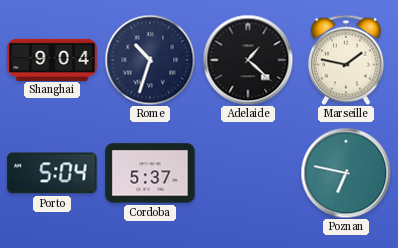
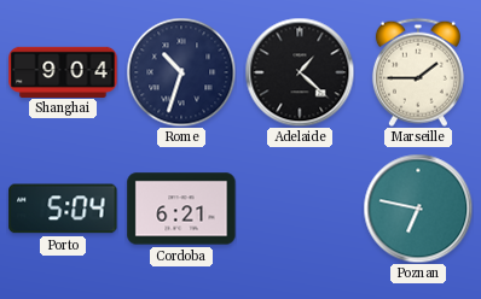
Marseille: 1:47 -> 1:45 (418, 72)
Cordoba: 5:37 -> 6:21 (181, 209)
